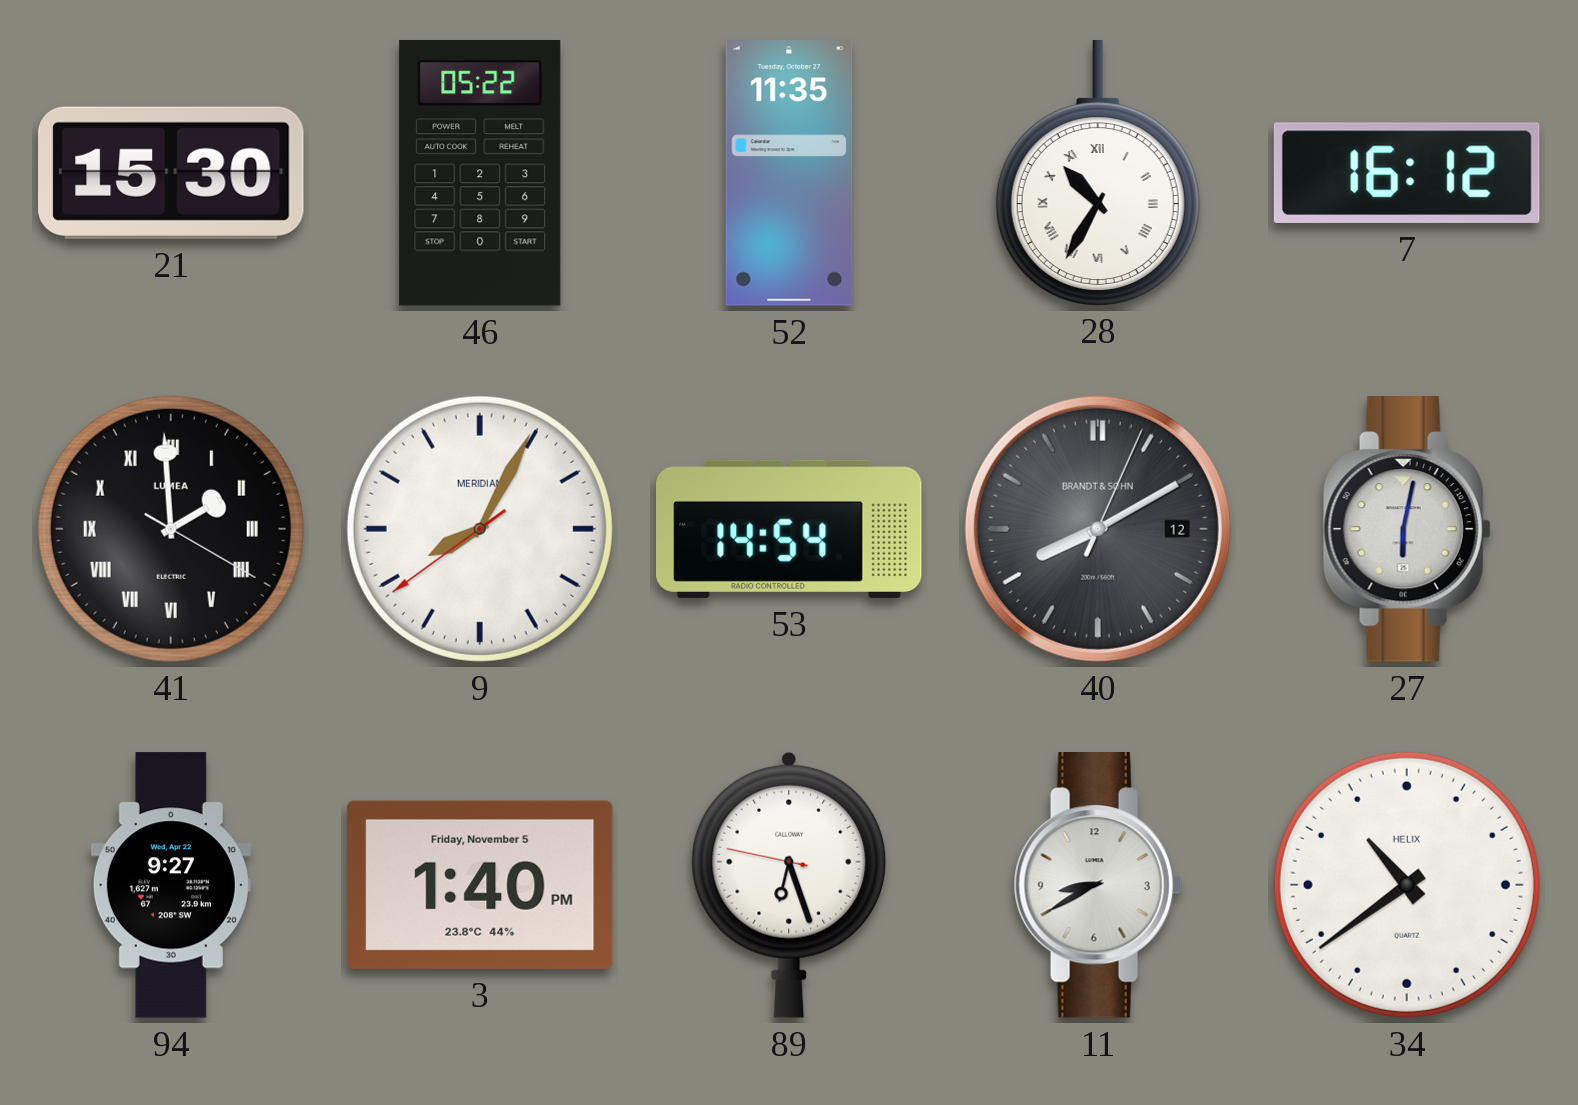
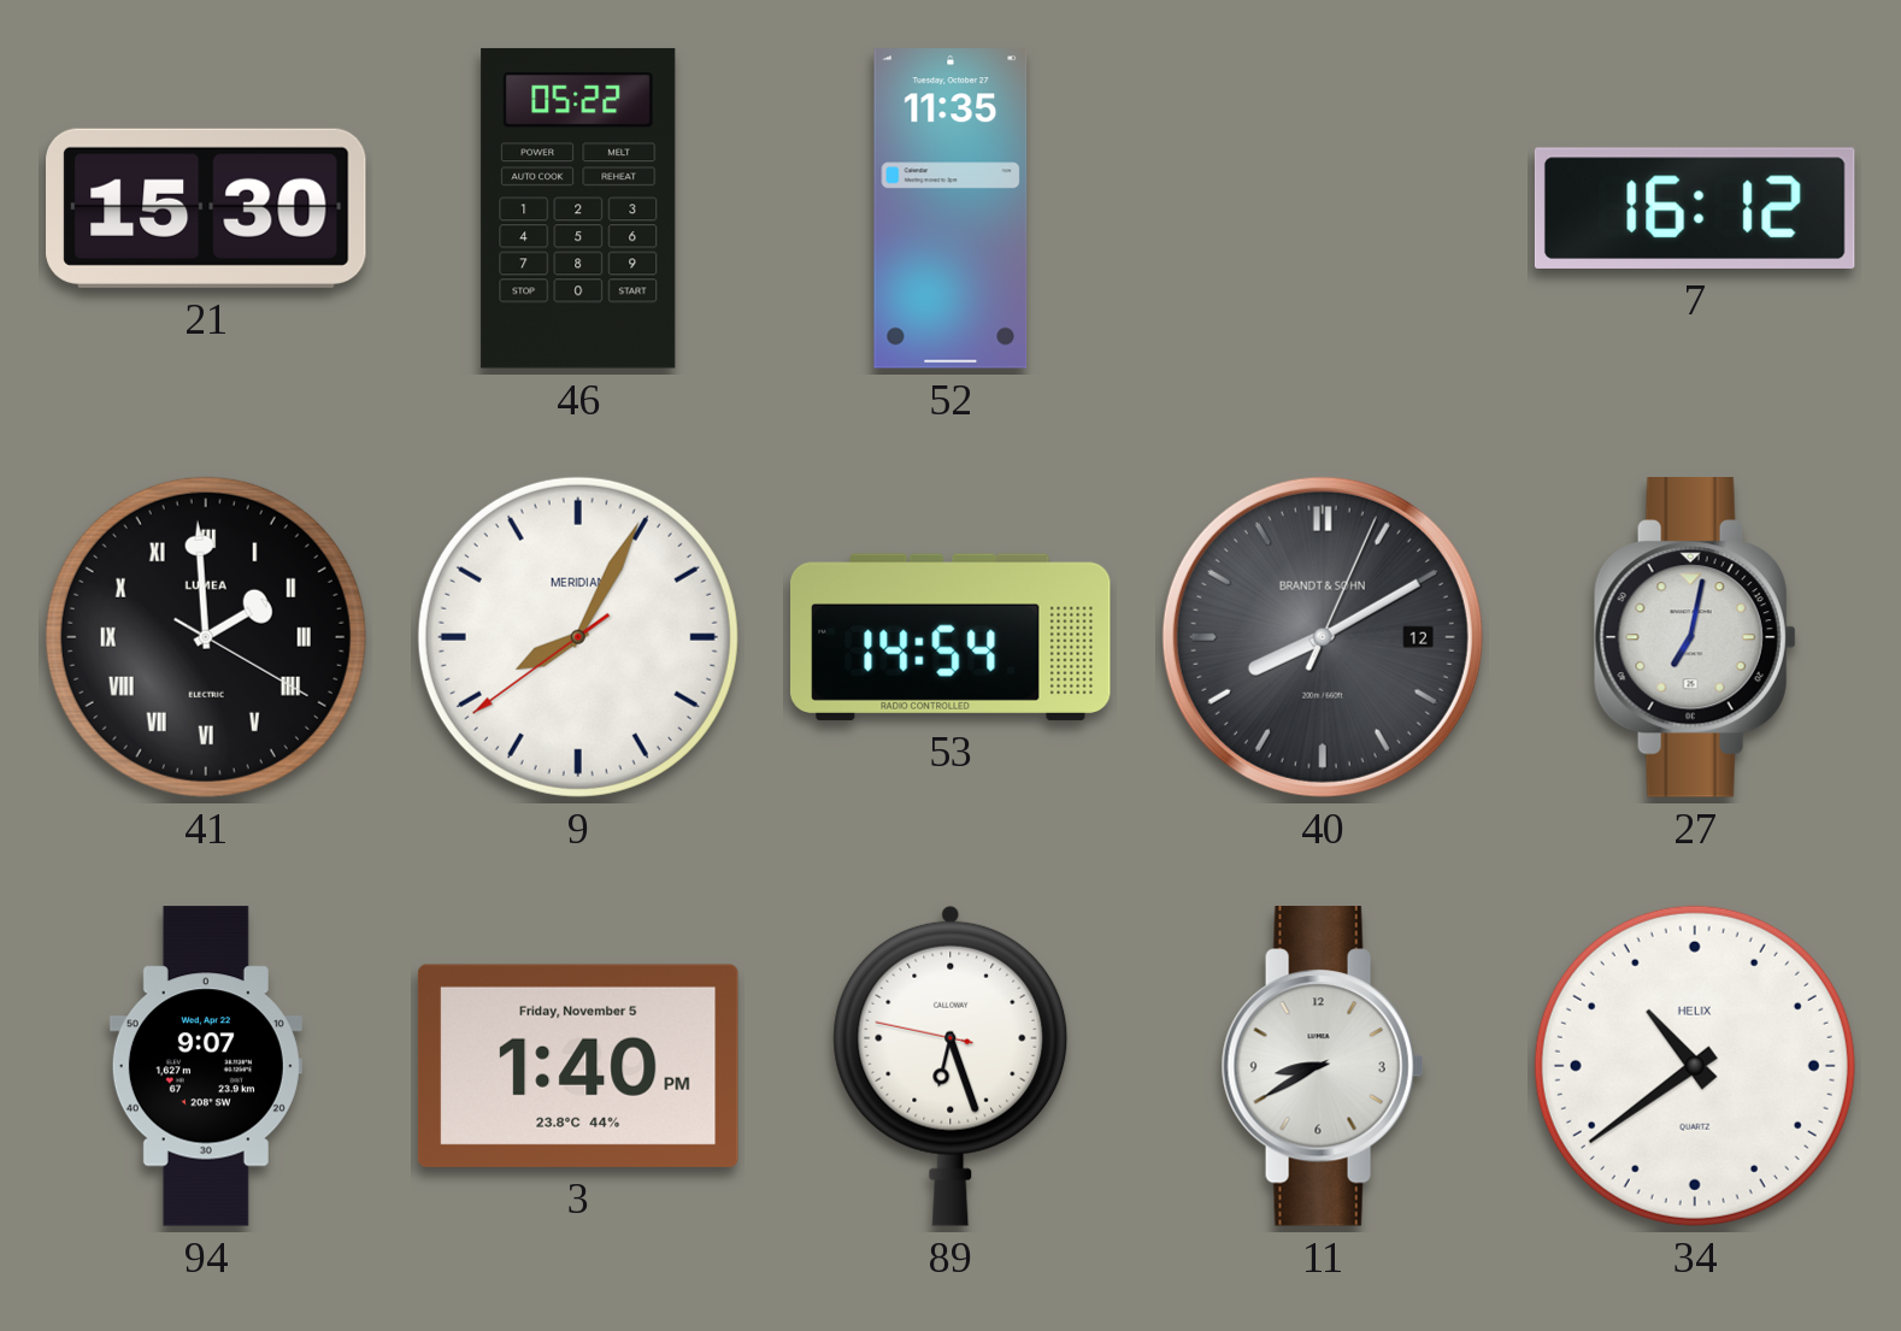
28: 10:35 -> none (1098, 173)
27: 6:02 -> 7:02 (1695, 638)
94: 9:27 -> 9:07 (206, 1066)
